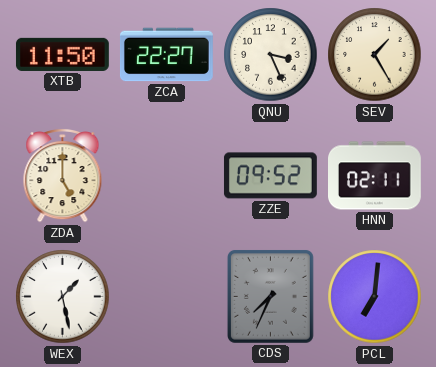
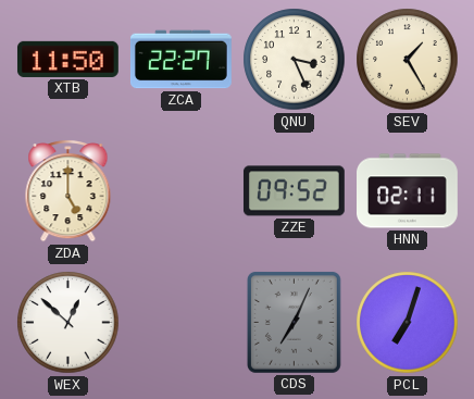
WEX: 1:28 -> 12:52 (68, 323)
CDS: 7:34 -> 7:04 (294, 322)
PCL: 7:01 -> 7:03 (408, 323)
